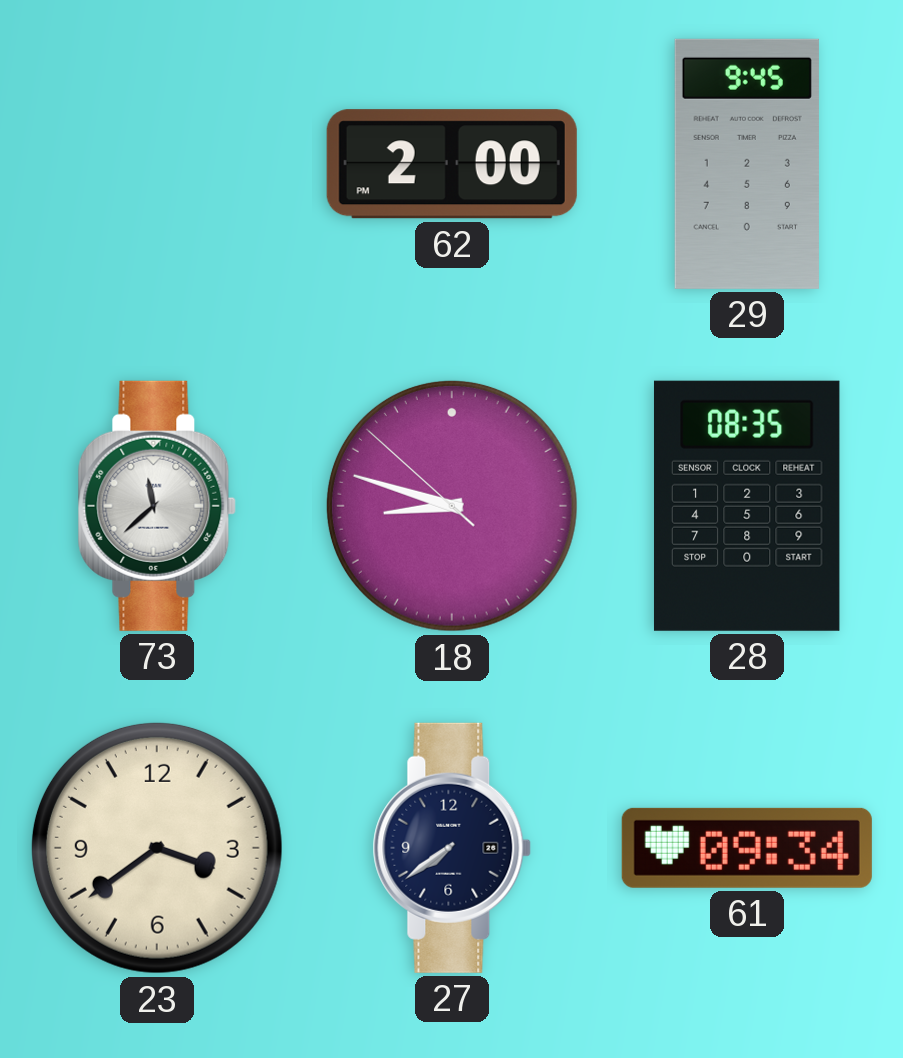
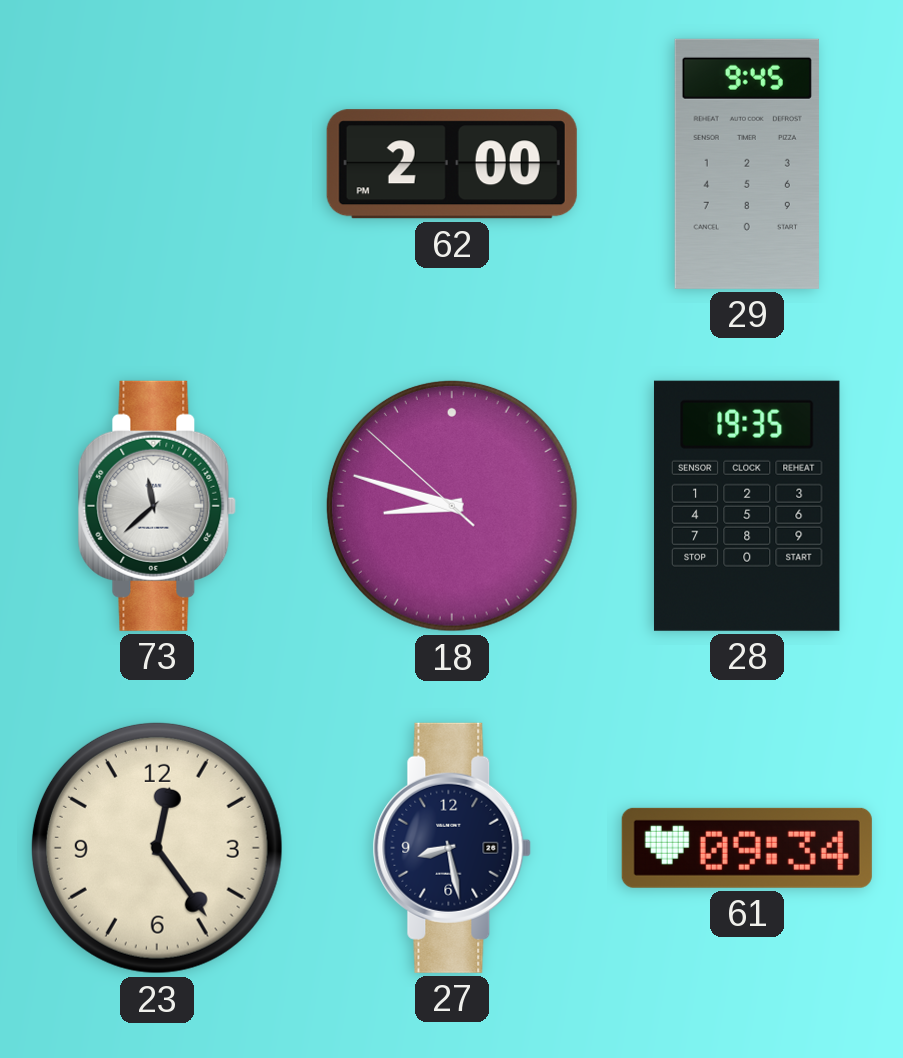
28: 08:35 -> 19:35 (747, 506)
23: 3:39 -> 12:24 (157, 848)
27: 7:39 -> 8:28 (452, 848)
